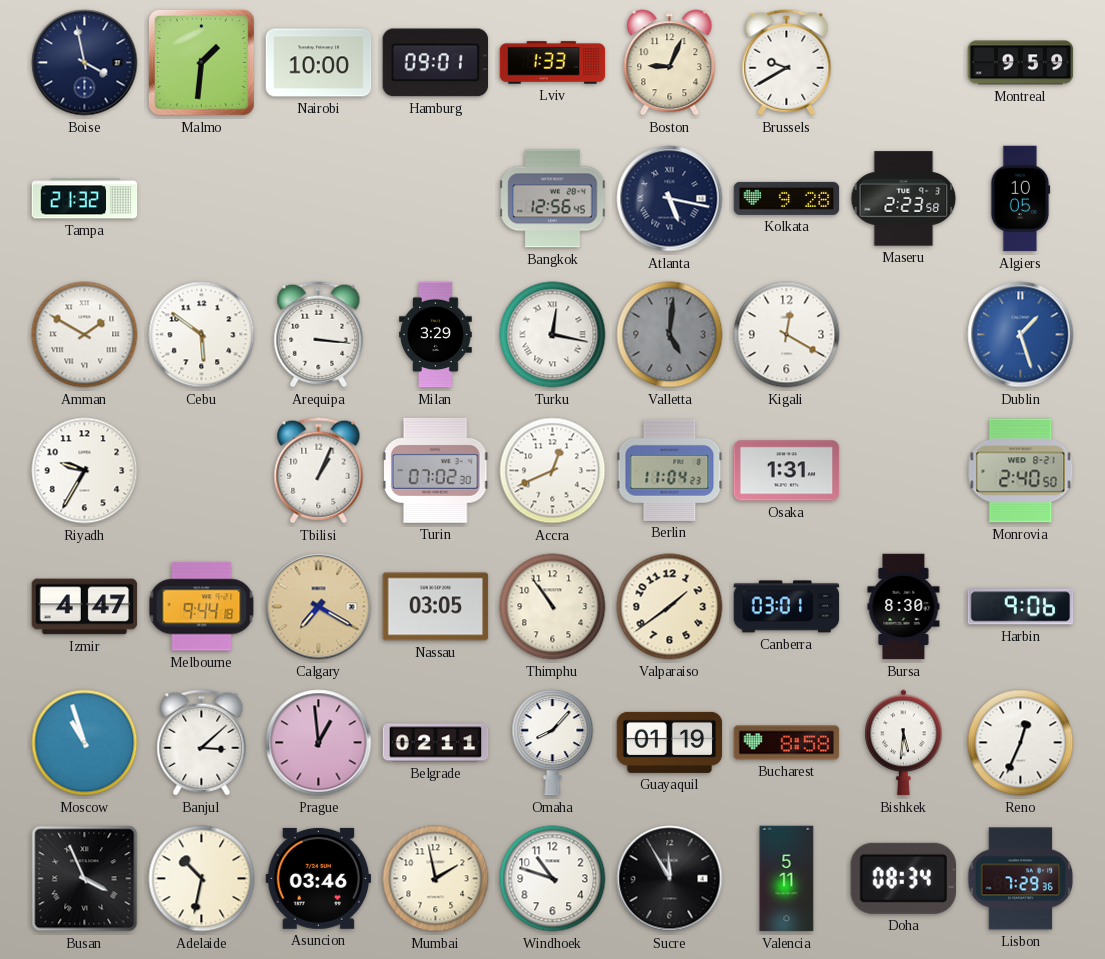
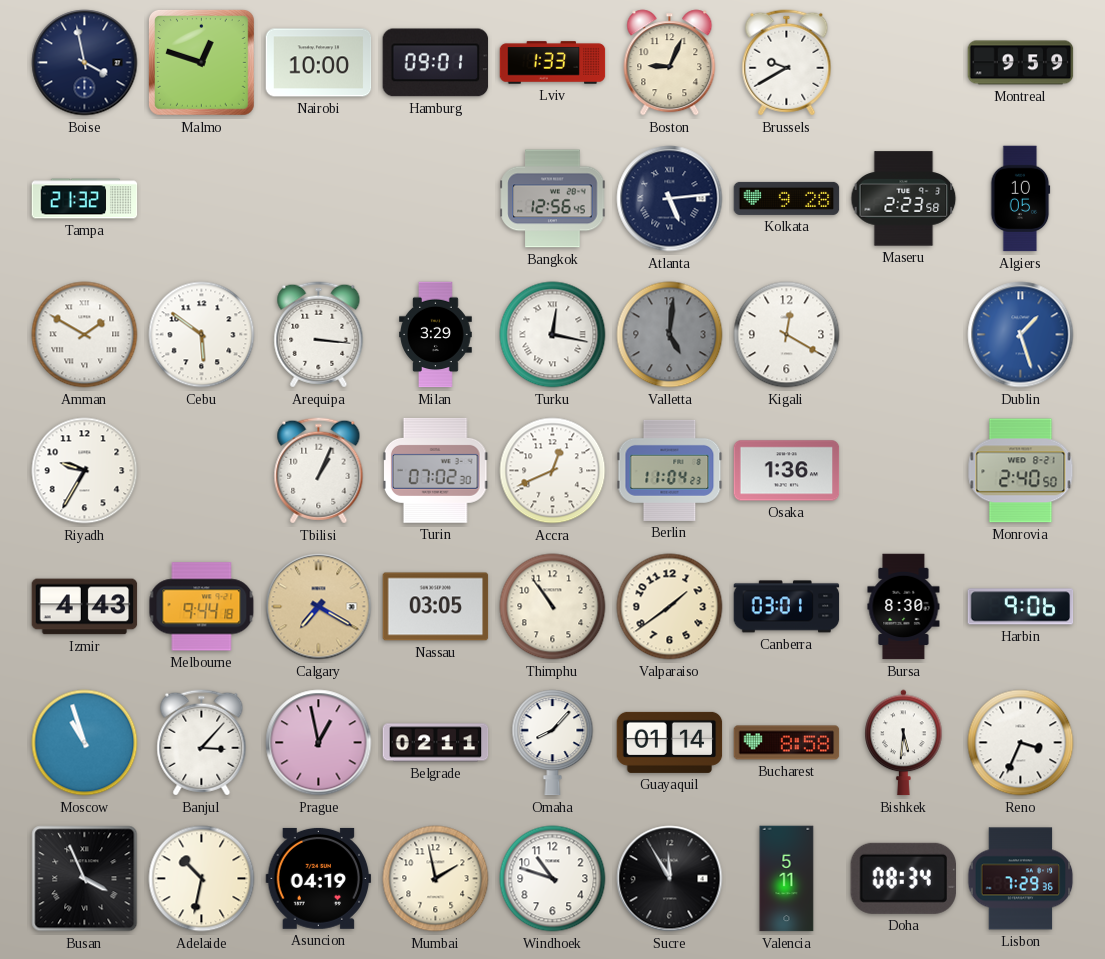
Malmo: 1:31 -> 12:48 (201, 62)
Atlanta: 5:17 -> 5:14 (670, 199)
Osaka: 1:31 -> 1:36 (787, 471)
Izmir: 4:47 -> 4:43 (85, 607)
Banjul: 3:08 -> 3:07 (202, 743)
Prague: 12:59 -> 12:58 (319, 743)
Guayaquil: 01:19 -> 01:14 (670, 742)
Reno: 12:34 -> 3:34 (1021, 743)
Asuncion: 03:46 -> 04:19 (319, 878)
